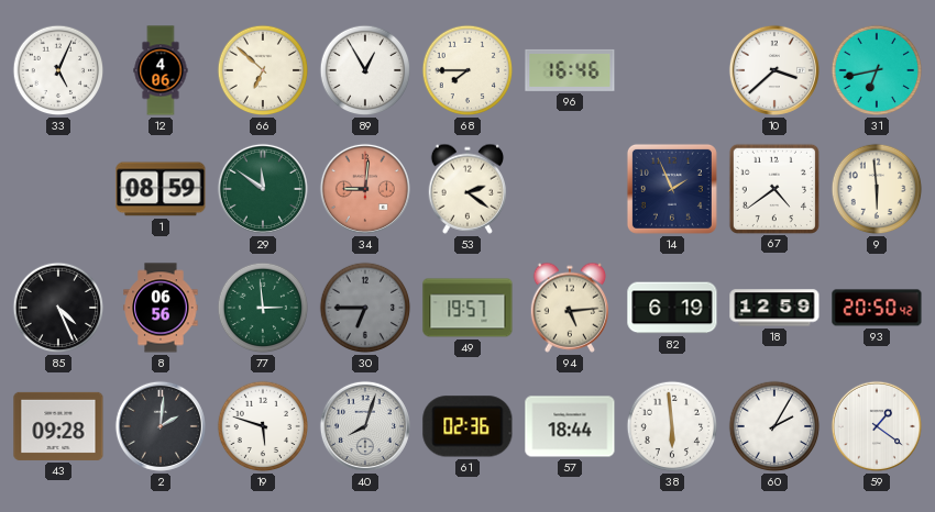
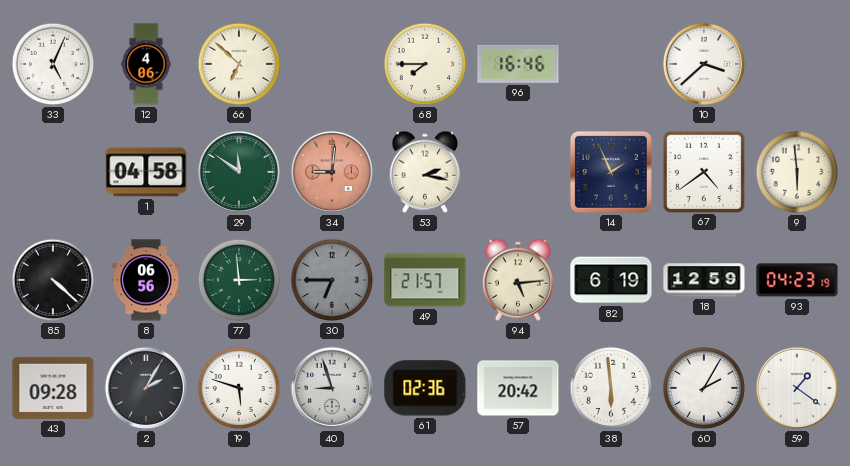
89: 12:55 -> none (365, 70)
31: 6:43 -> none (877, 70)
1: 08:59 -> 04:58 (146, 172)
53: 2:21 -> 2:17 (424, 172)
85: 4:26 -> 4:22 (53, 280)
49: 19:57 -> 21:57 (425, 280)
93: 20:50 -> 04:23 (797, 280)
2: 2:01 -> 2:05 (146, 388)
40: 8:03 -> 8:57 (332, 388)
57: 18:44 -> 20:42 (518, 388)
